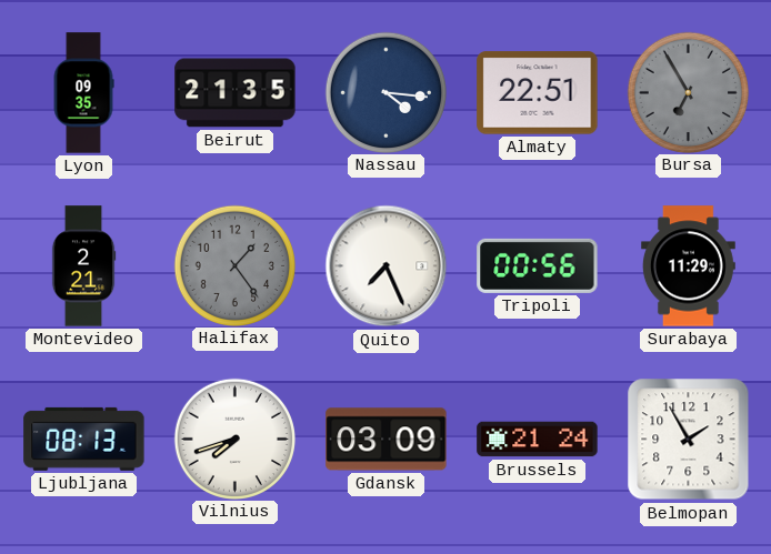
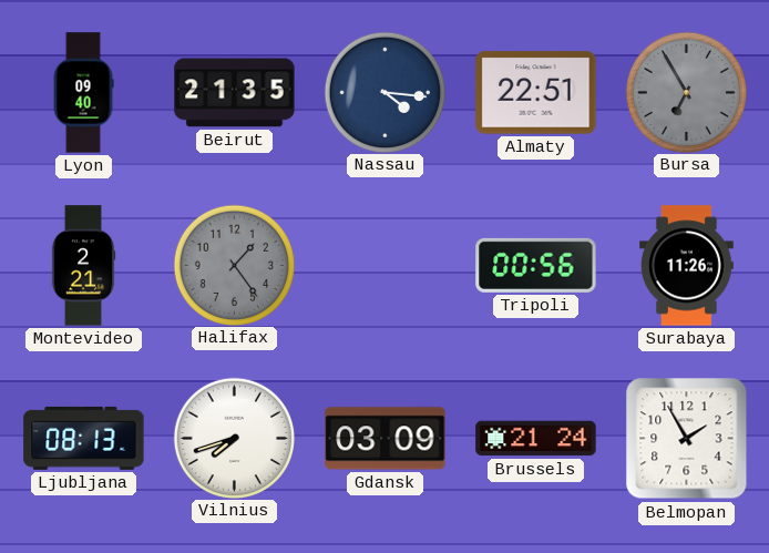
Lyon: 09:35 -> 09:40 (83, 93)
Quito: 7:26 -> none (387, 266)
Surabaya: 11:29 -> 11:26 (686, 266)
